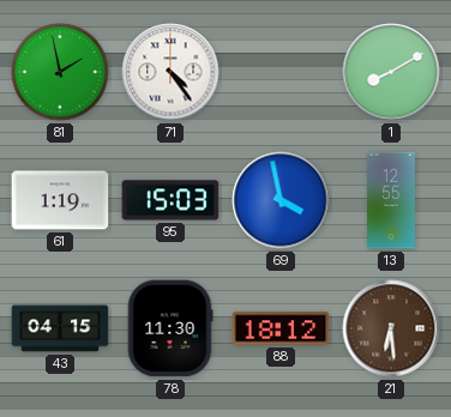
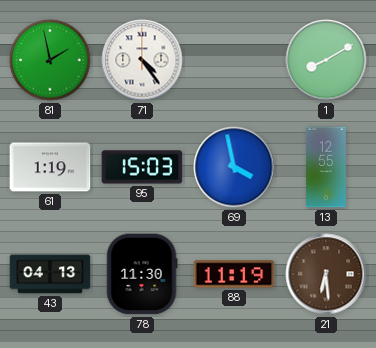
43: 04:15 -> 04:13 (50, 274)
88: 18:12 -> 11:19 (234, 274)
